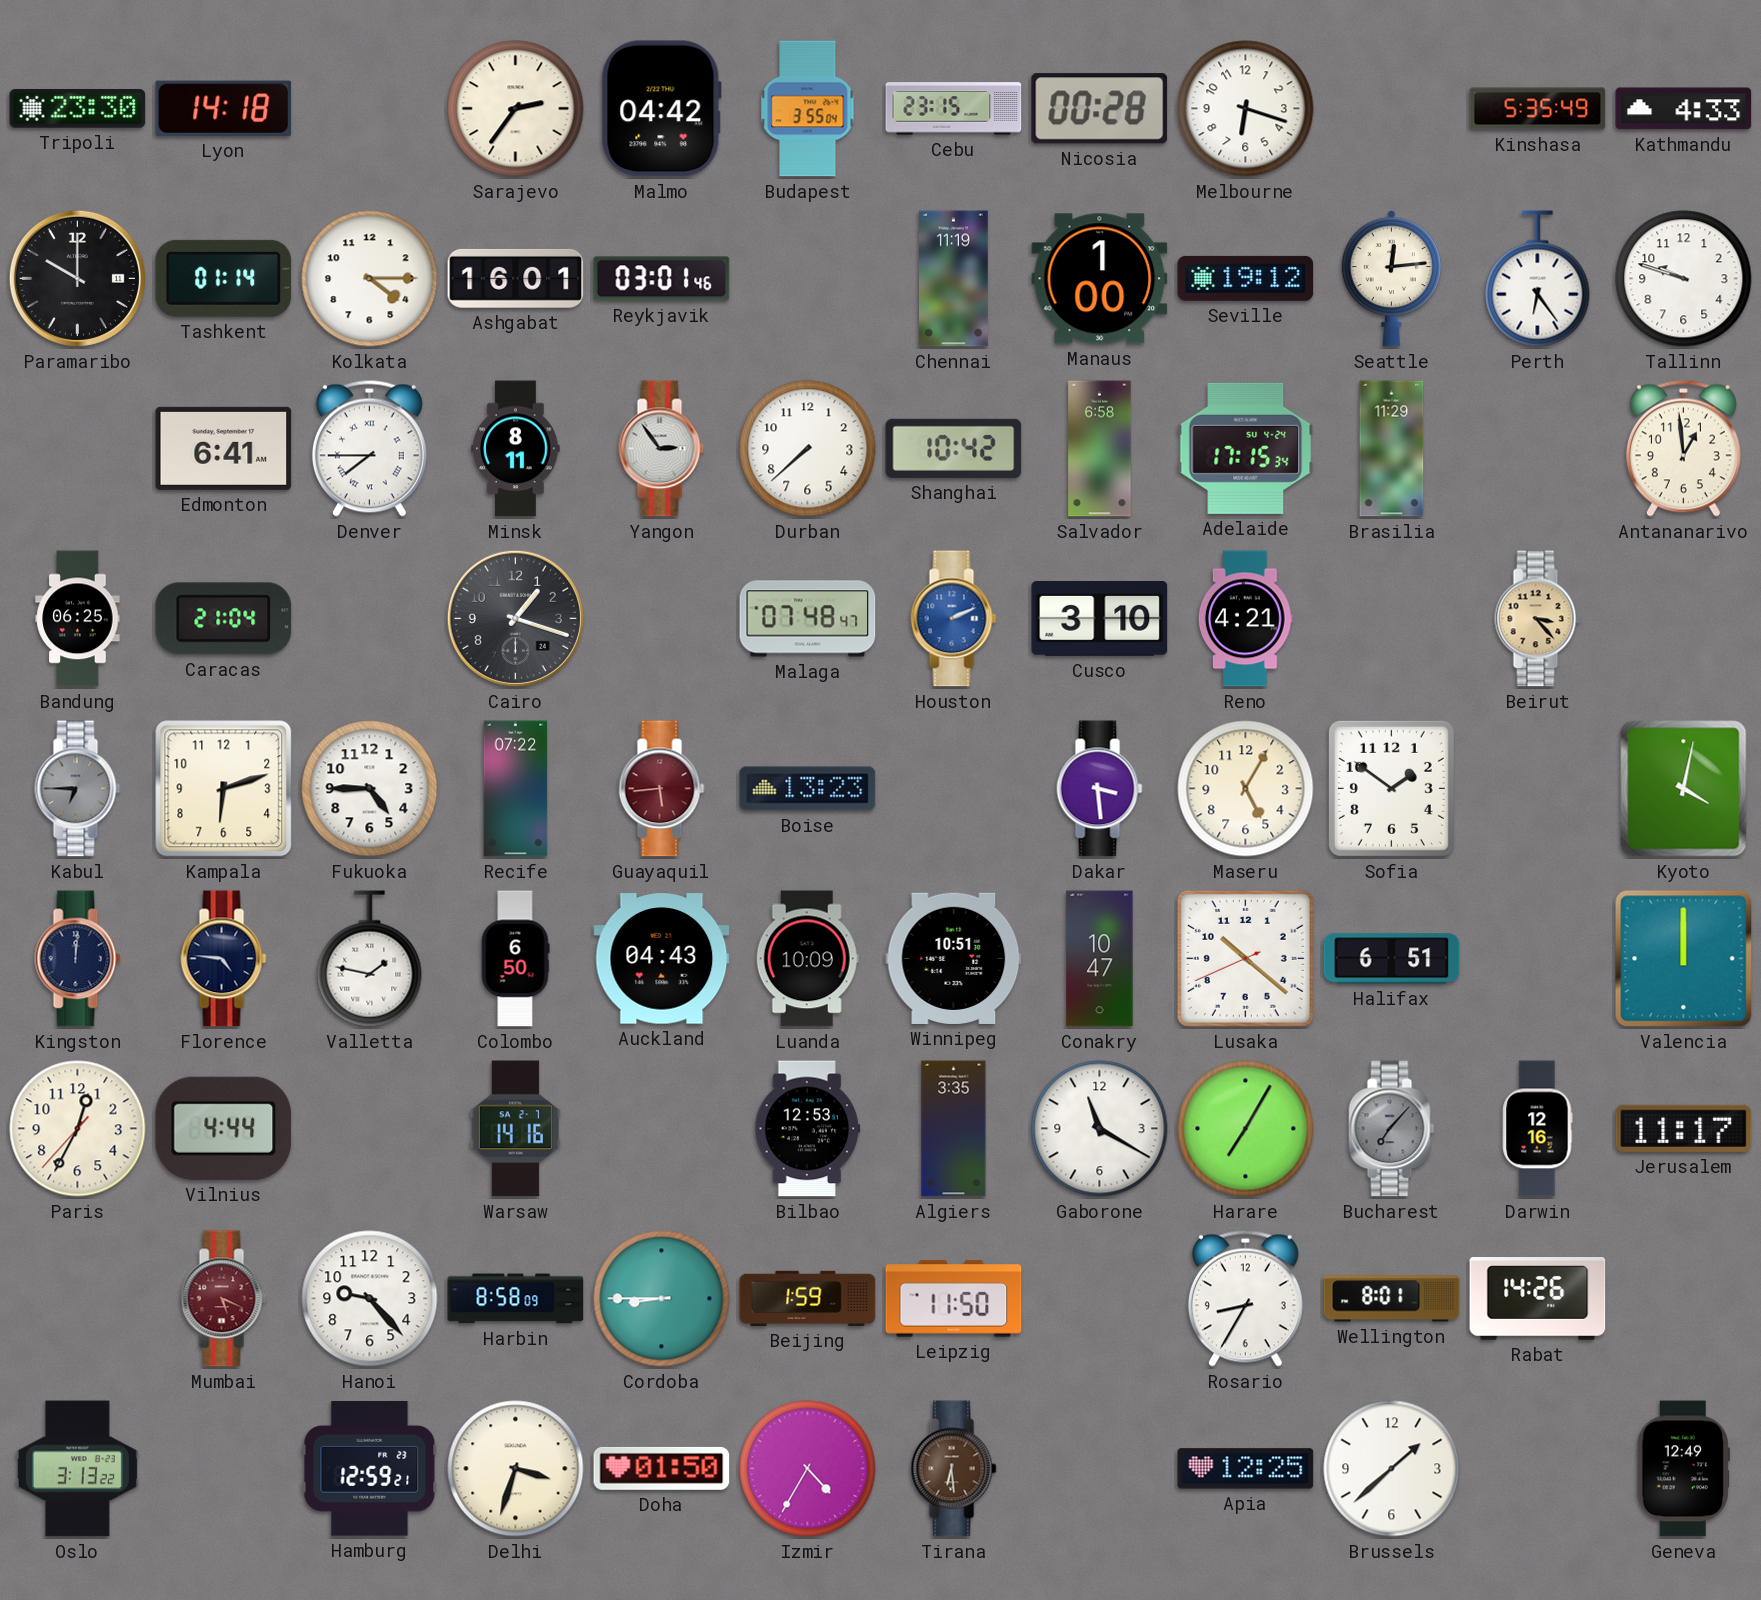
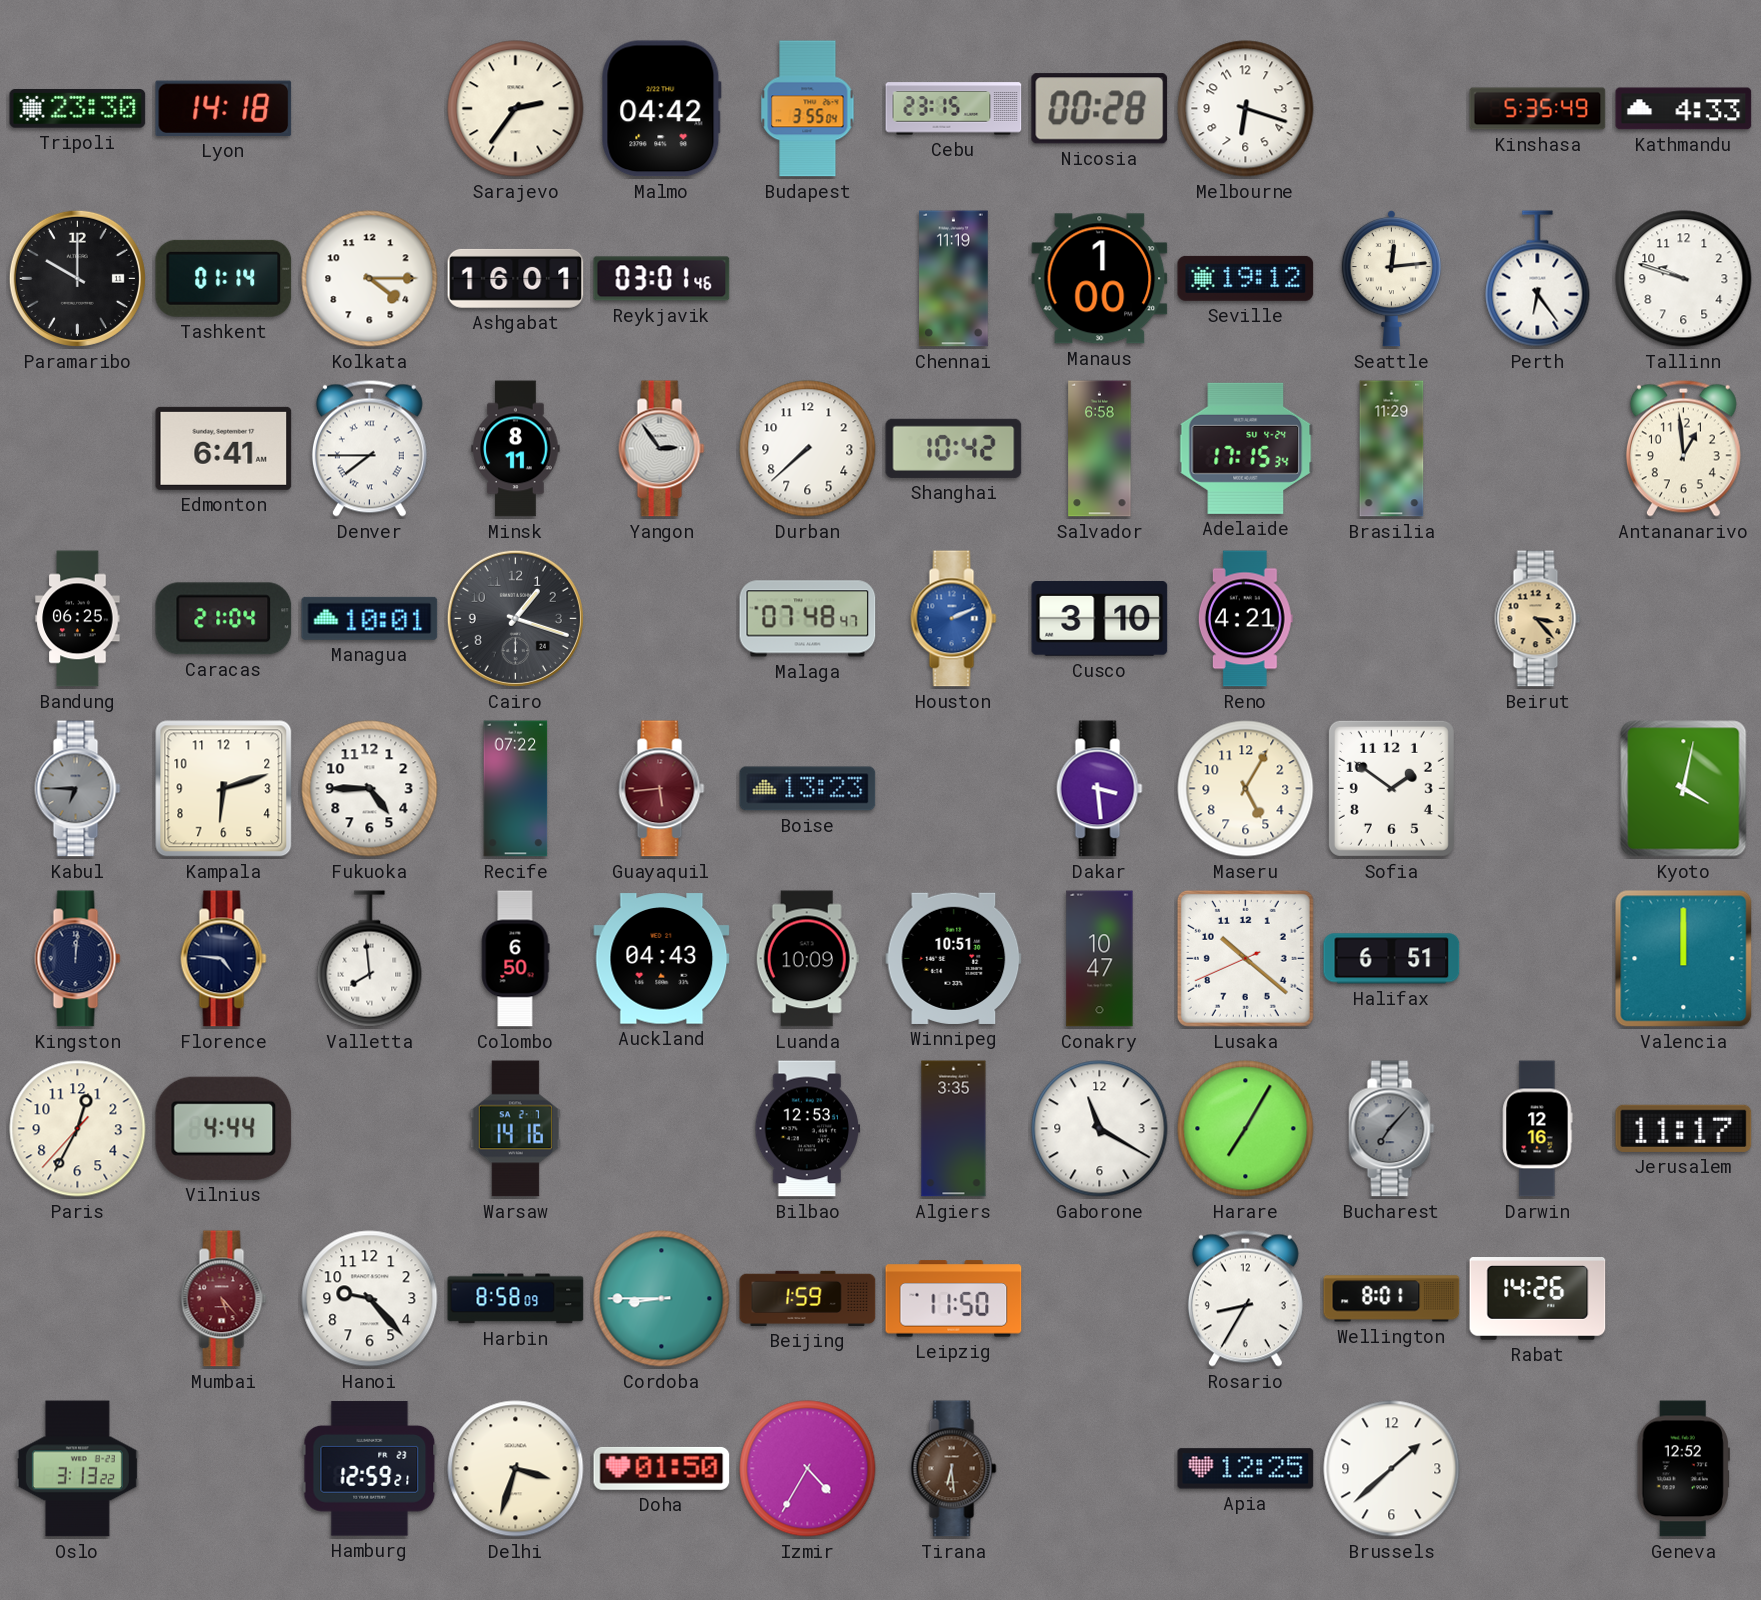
Managua: none -> 10:01 (370, 618)
Valletta: 1:47 -> 7:59 (370, 959)
Mumbai: 5:19 -> 5:23 (224, 1299)
Geneva: 12:49 -> 12:52 (1683, 1469)
